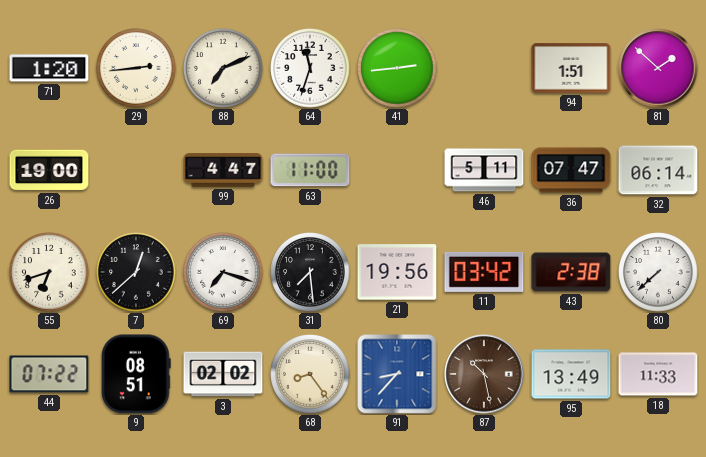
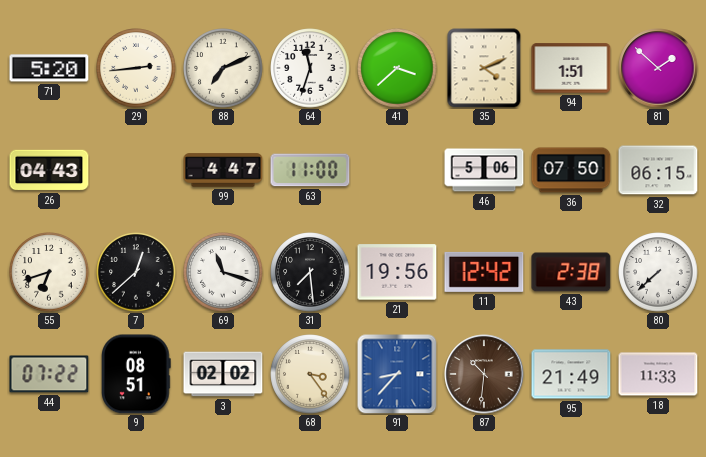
71: 1:20 -> 5:20 (49, 68)
41: 2:44 -> 3:38 (397, 68)
35: none -> 4:11 (484, 68)
26: 19:00 -> 04:43 (49, 170)
46: 5:11 -> 5:06 (484, 170)
36: 07:47 -> 07:50 (571, 170)
32: 06:14 -> 06:15 (658, 170)
69: 7:18 -> 11:18 (223, 272)
11: 03:42 -> 12:42 (484, 272)
68: 8:24 -> 3:24 (310, 374)
87: 10:28 -> 10:31 (484, 374)
95: 13:49 -> 21:49 (571, 374)
